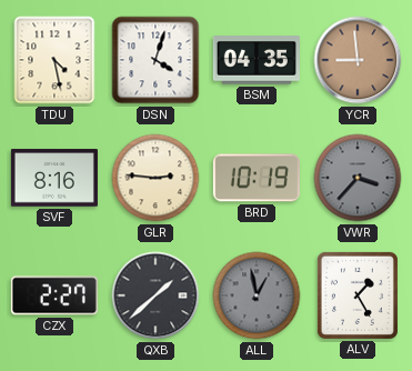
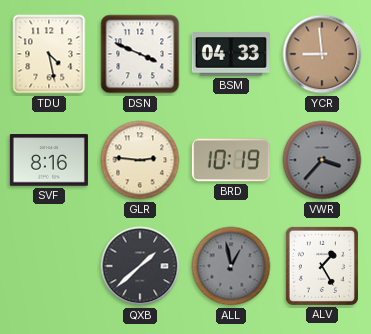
DSN: 4:03 -> 3:49 (140, 54)
BSM: 04:35 -> 04:33 (231, 54)
CZX: 2:27 -> none (54, 295)
